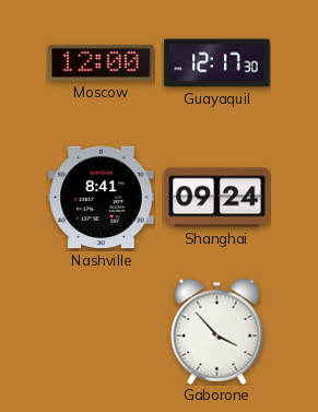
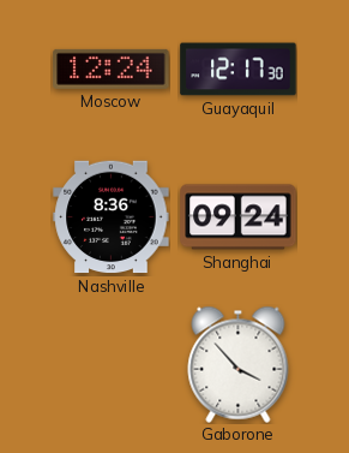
Moscow: 12:00 -> 12:24 (112, 68)
Nashville: 8:41 -> 8:36 (112, 217)
